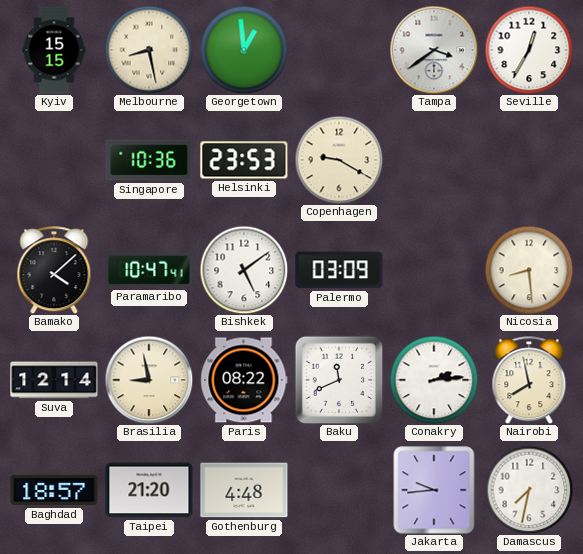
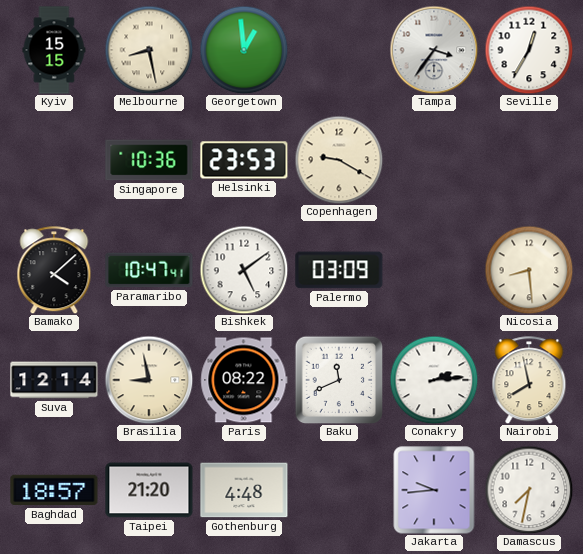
Tampa: 3:39 -> 3:36 (434, 50)
